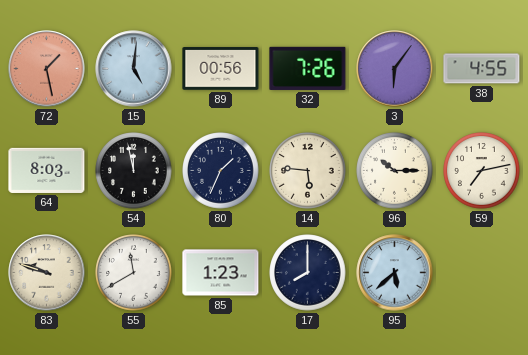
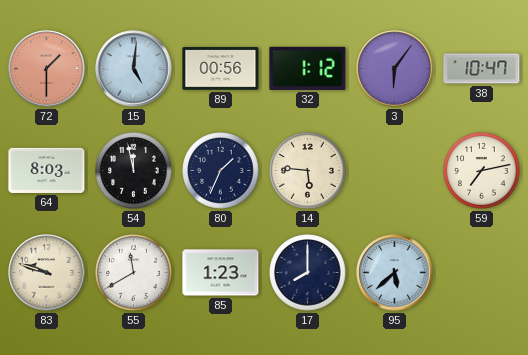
72: 1:28 -> 1:30 (47, 69)
32: 7:26 -> 1:12 (308, 68)
38: 4:55 -> 10:47 (482, 69)
96: 10:15 -> none (395, 171)
